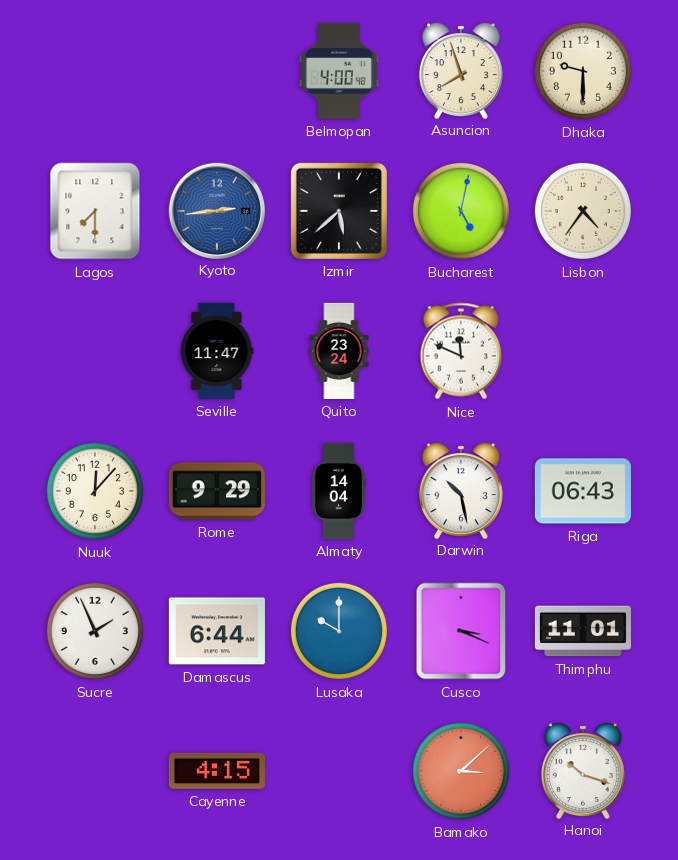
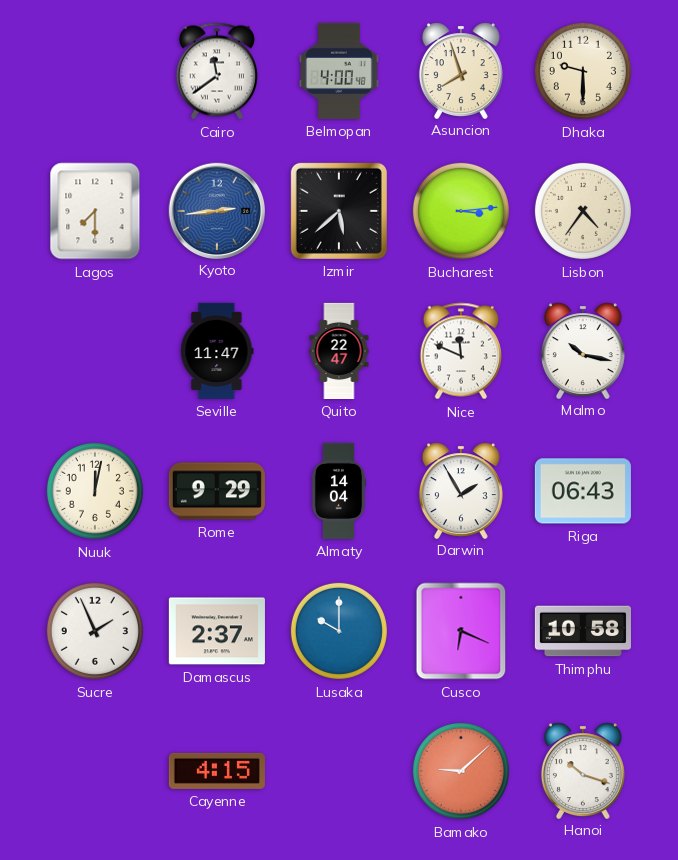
Cairo: none -> 11:39 (216, 71)
Bucharest: 5:02 -> 3:14 (461, 211)
Quito: 23:24 -> 22:47 (339, 351)
Malmo: none -> 10:17 (583, 350)
Nuuk: 12:07 -> 12:02 (95, 491)
Darwin: 10:28 -> 1:55 (461, 490)
Damascus: 6:44 -> 2:37 (217, 631)
Cusco: 3:19 -> 6:19 (461, 631)
Thimphu: 11:01 -> 10:58 (583, 631)
Bamako: 3:08 -> 9:08 (461, 771)
